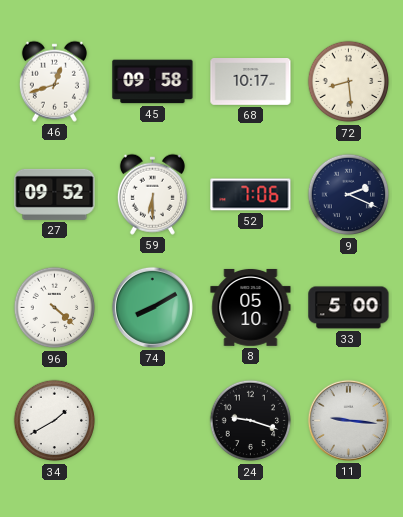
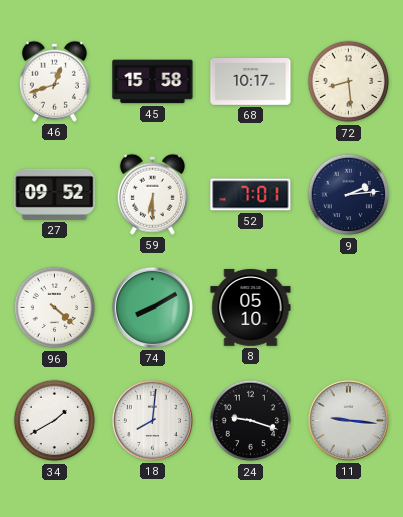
45: 09:58 -> 15:58 (153, 82)
52: 7:06 -> 7:01 (251, 195)
9: 2:19 -> 2:14 (349, 195)
33: 5:00 -> none (349, 308)
18: none -> 8:01 (152, 420)
